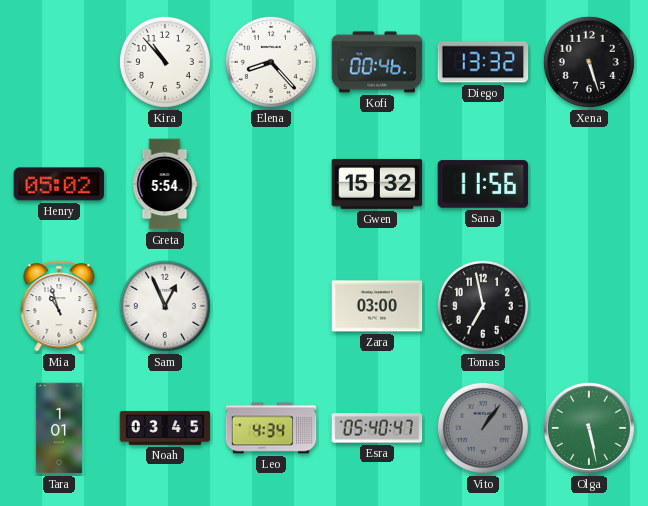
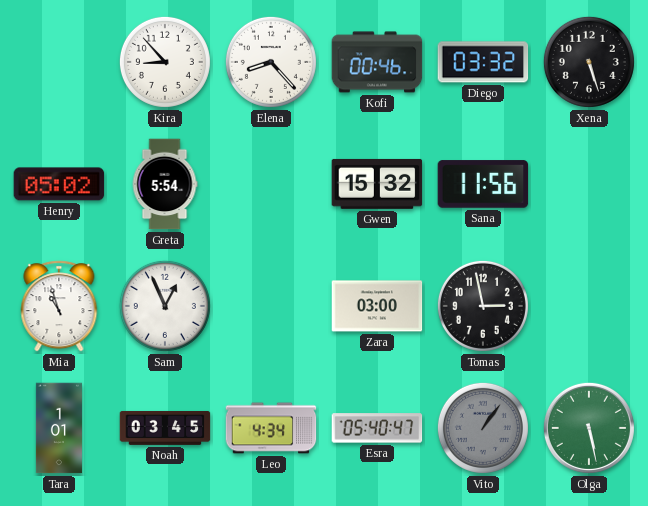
Kira: 10:53 -> 8:53 (165, 62)
Diego: 13:32 -> 03:32 (483, 62)
Tomas: 6:58 -> 2:58 (483, 306)
